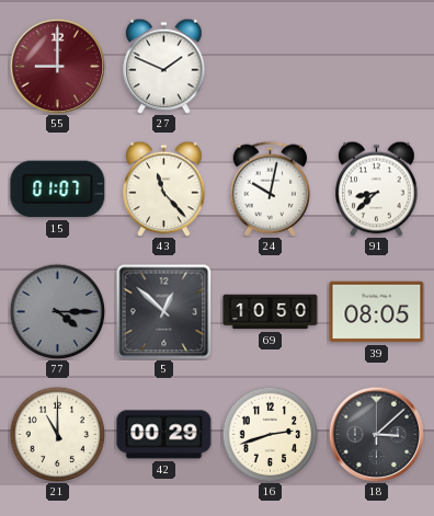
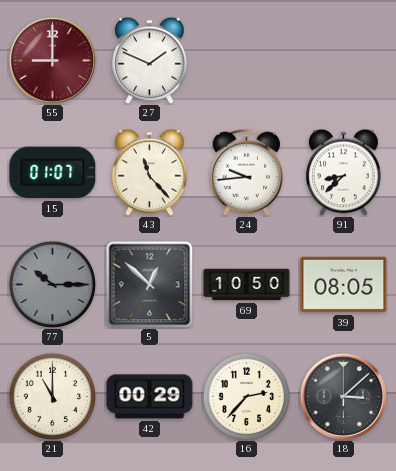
24: 10:02 -> 9:44 (247, 172)
77: 4:15 -> 10:15 (52, 284)
16: 2:42 -> 2:37 (246, 396)
